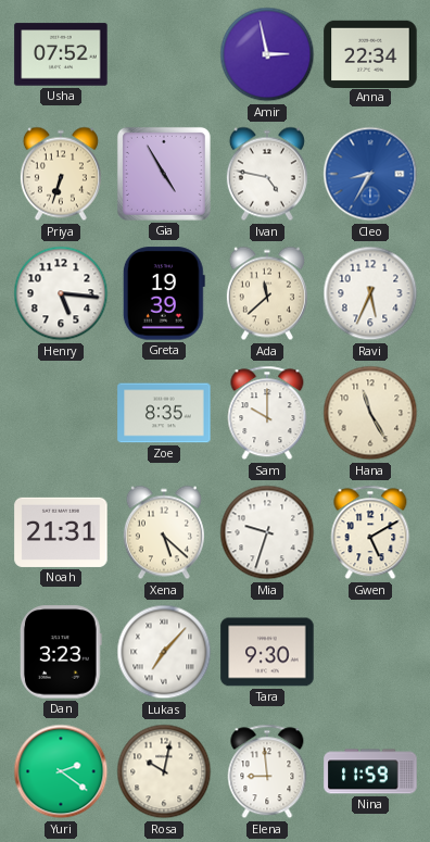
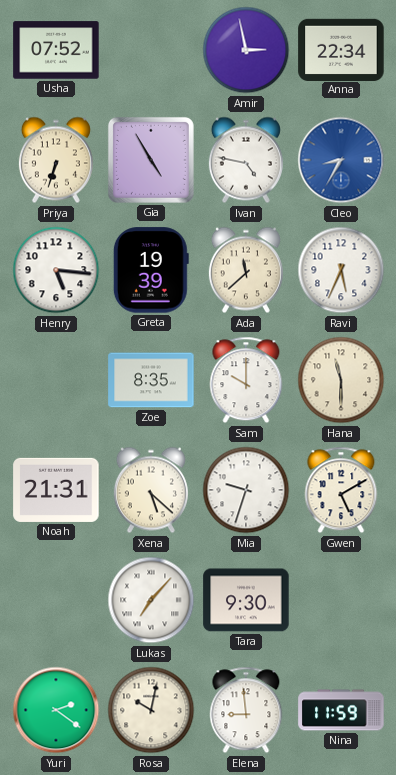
Hana: 11:25 -> 11:30 (341, 380)
Dan: 3:23 -> none (61, 652)
